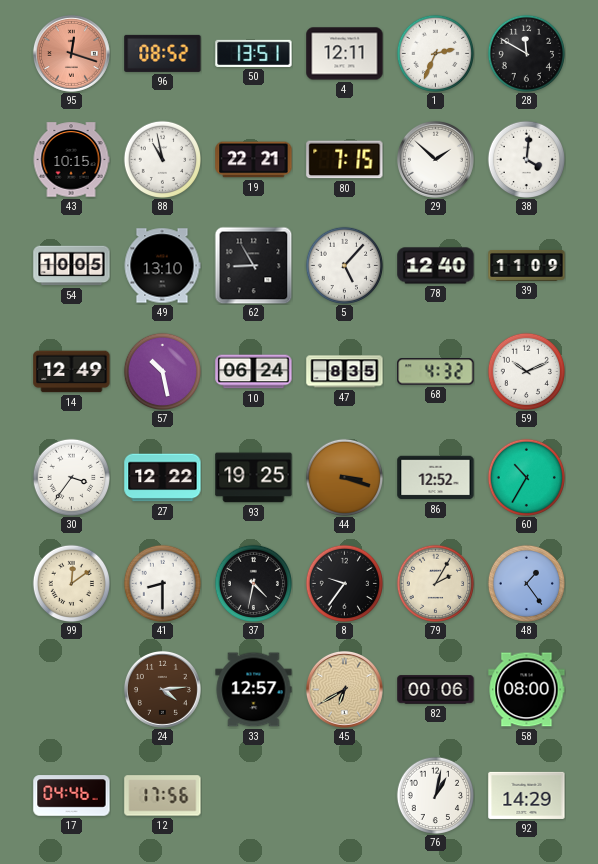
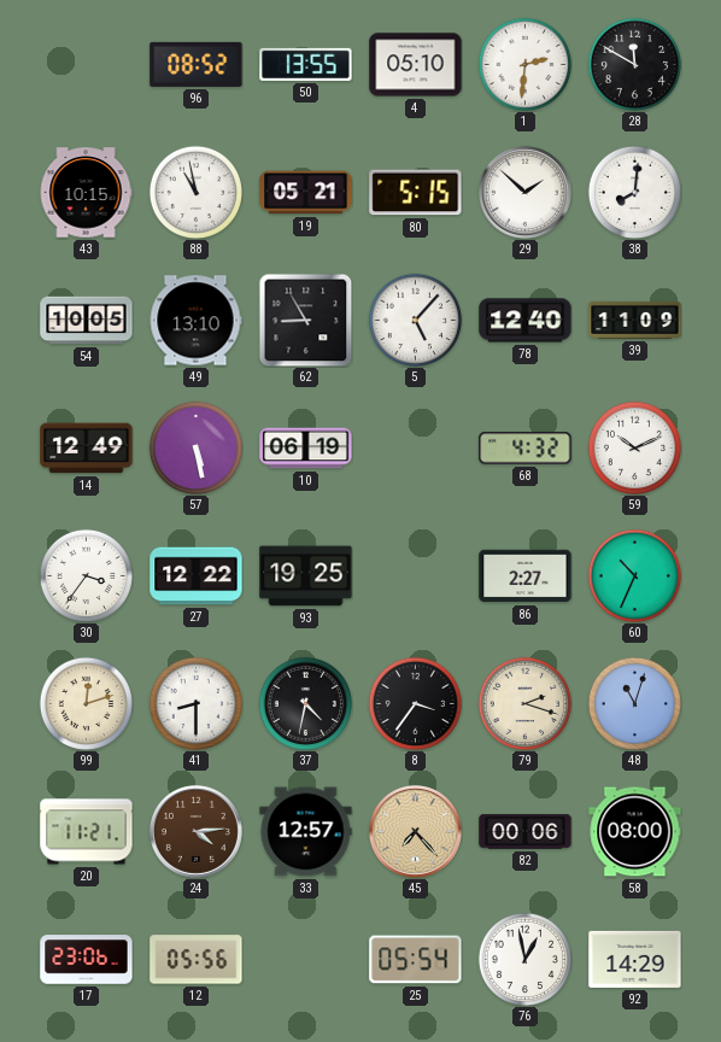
95: 12:18 -> none (71, 53)
50: 13:51 -> 13:55 (306, 64)
4: 12:11 -> 05:10 (416, 65)
1: 2:34 -> 2:31 (524, 64)
19: 22:21 -> 05:21 (306, 193)
80: 7:15 -> 5:15 (416, 193)
38: 4:01 -> 8:01 (634, 192)
57: 10:28 -> 5:28 (195, 447)
10: 06:24 -> 06:19 (306, 449)
47: 8:35 -> none (345, 372)
44: 3:18 -> none (344, 477)
86: 12:52 -> 2:27 (526, 576)
60: 10:35 -> 10:34 (634, 575)
99: 12:09 -> 12:12 (86, 703)
8: 9:36 -> 3:36 (415, 703)
79: 2:05 -> 2:18 (524, 703)
48: 1:24 -> 11:03 (634, 703)
20: none -> 11:21 (87, 832)
45: 6:40 -> 7:23 (415, 831)
17: 04:46 -> 23:06 (87, 960)
12: 17:56 -> 05:56 (197, 960)
25: none -> 05:54 (416, 960)
76: 1:02 -> 12:58 (524, 959)
